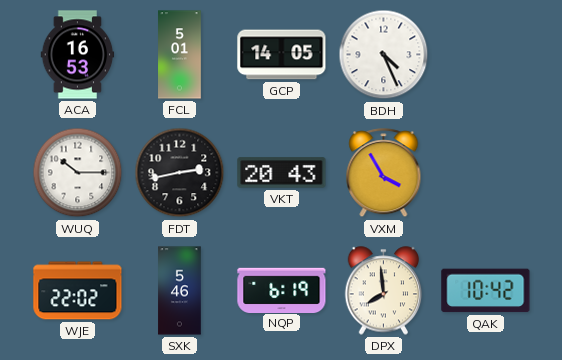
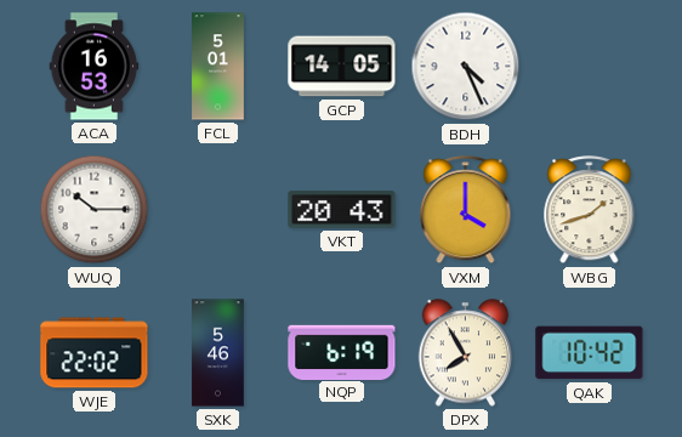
FDT: 2:43 -> none (180, 173)
VXM: 3:55 -> 4:00 (466, 210)
WBG: none -> 1:42 (590, 210)
DPX: 7:59 -> 7:55 (466, 353)
